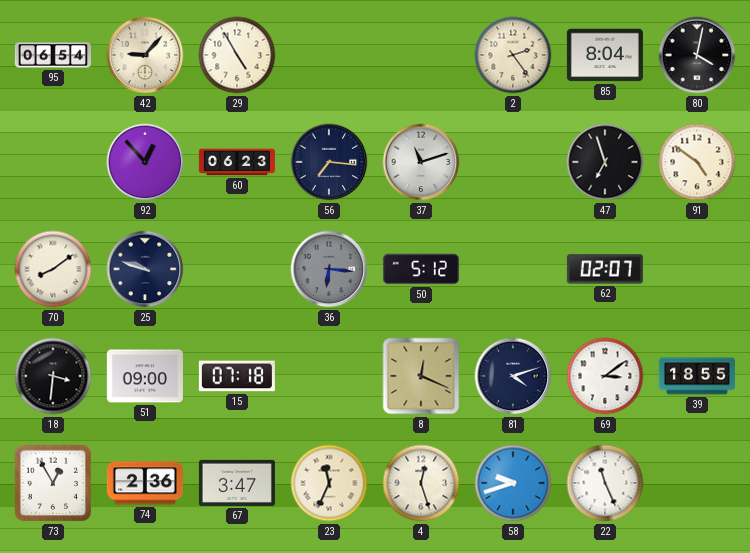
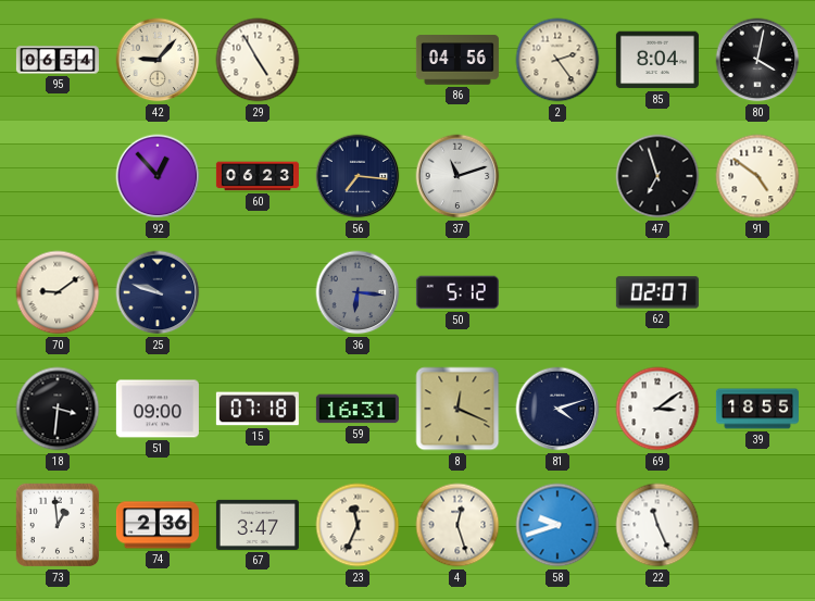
86: none -> 04:56 (457, 60)
70: 8:09 -> 9:09 (58, 292)
59: none -> 16:31 (358, 409)
73: 12:55 -> 12:59 (58, 525)
